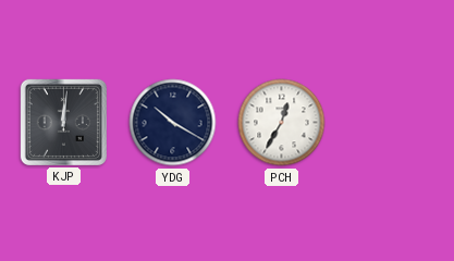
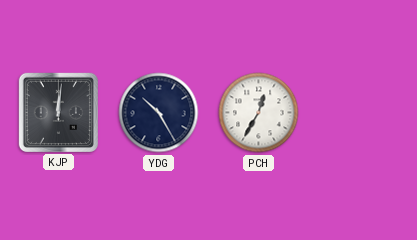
YDG: 10:20 -> 10:25 (159, 113)
